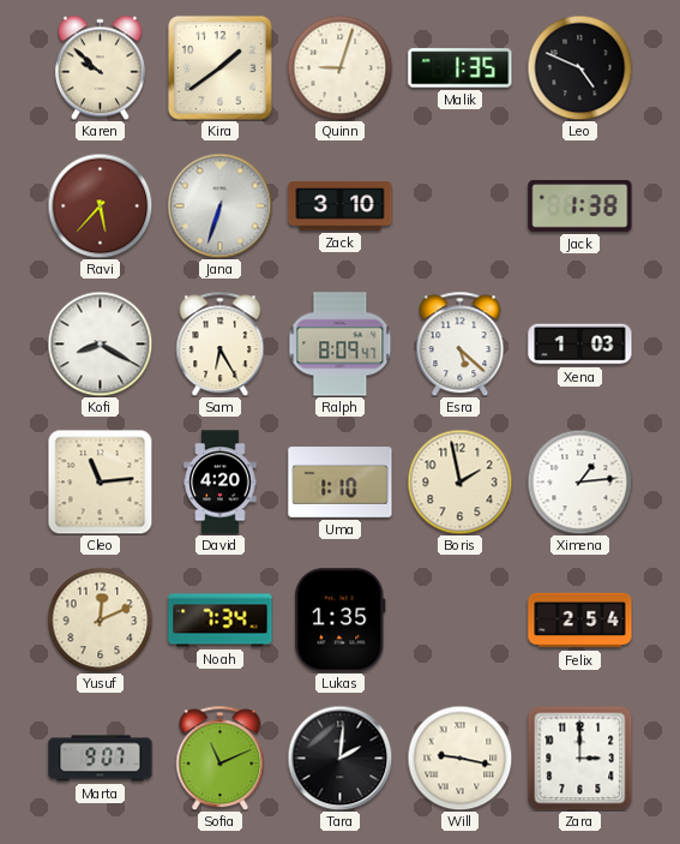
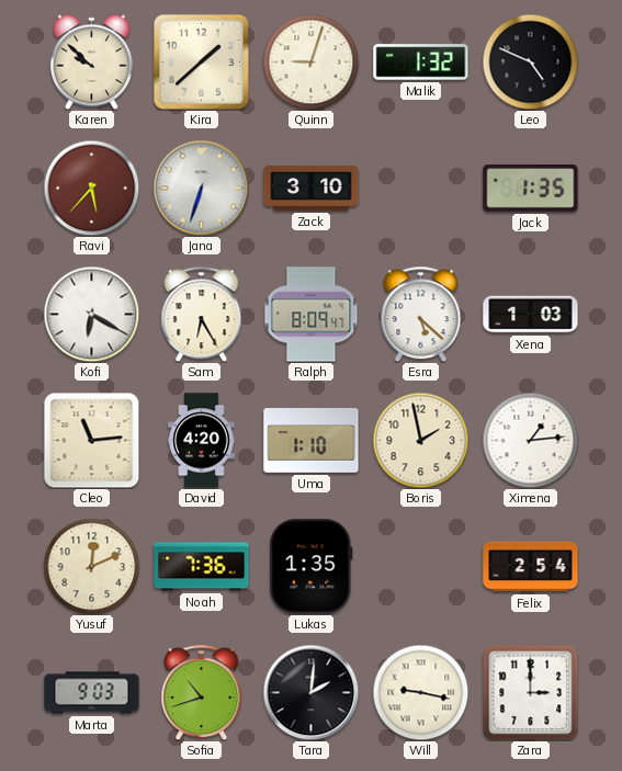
Kira: 1:39 -> 1:38 (201, 61)
Malik: 1:35 -> 1:32 (421, 63)
Jack: 1:38 -> 1:35 (531, 189)
Kofi: 8:20 -> 6:20 (91, 314)
Noah: 7:34 -> 7:36 (202, 567)
Marta: 9:07 -> 9:03 (92, 693)
Sofia: 11:11 -> 10:42 (202, 692)
